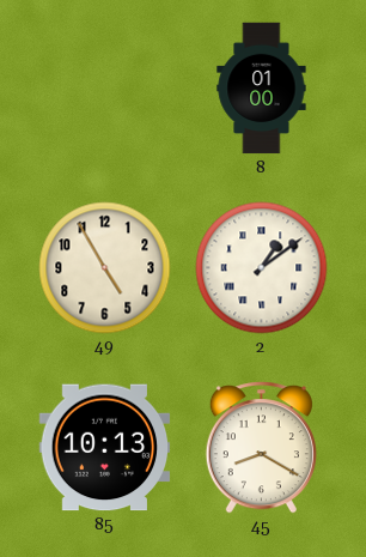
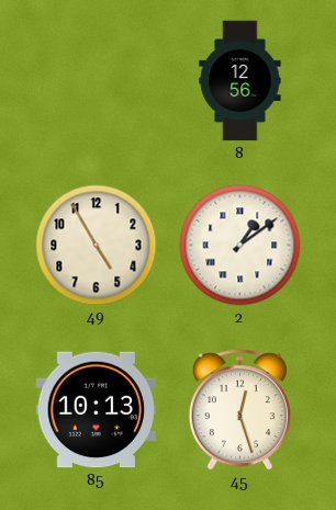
8: 01:00 -> 12:56 (240, 81)
45: 8:20 -> 12:27 (239, 410)
